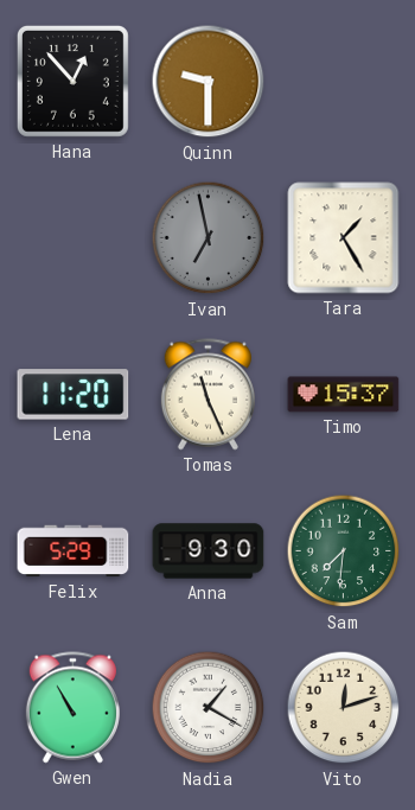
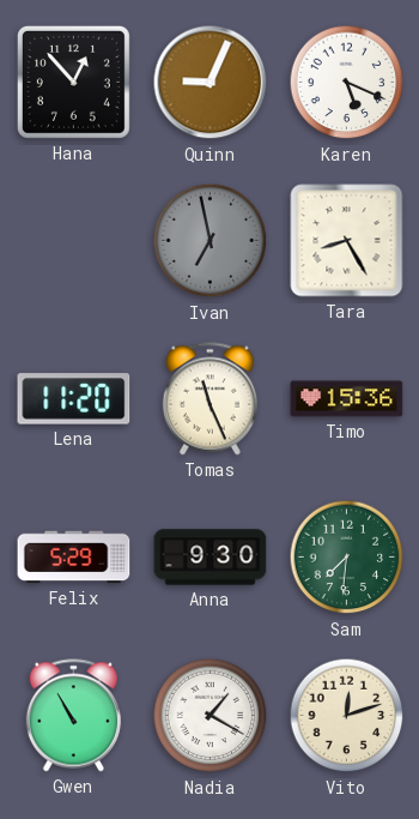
Quinn: 9:30 -> 9:04 (211, 83)
Karen: none -> 5:19 (347, 83)
Tara: 1:25 -> 8:25 (347, 241)
Timo: 15:37 -> 15:36 (347, 399)
